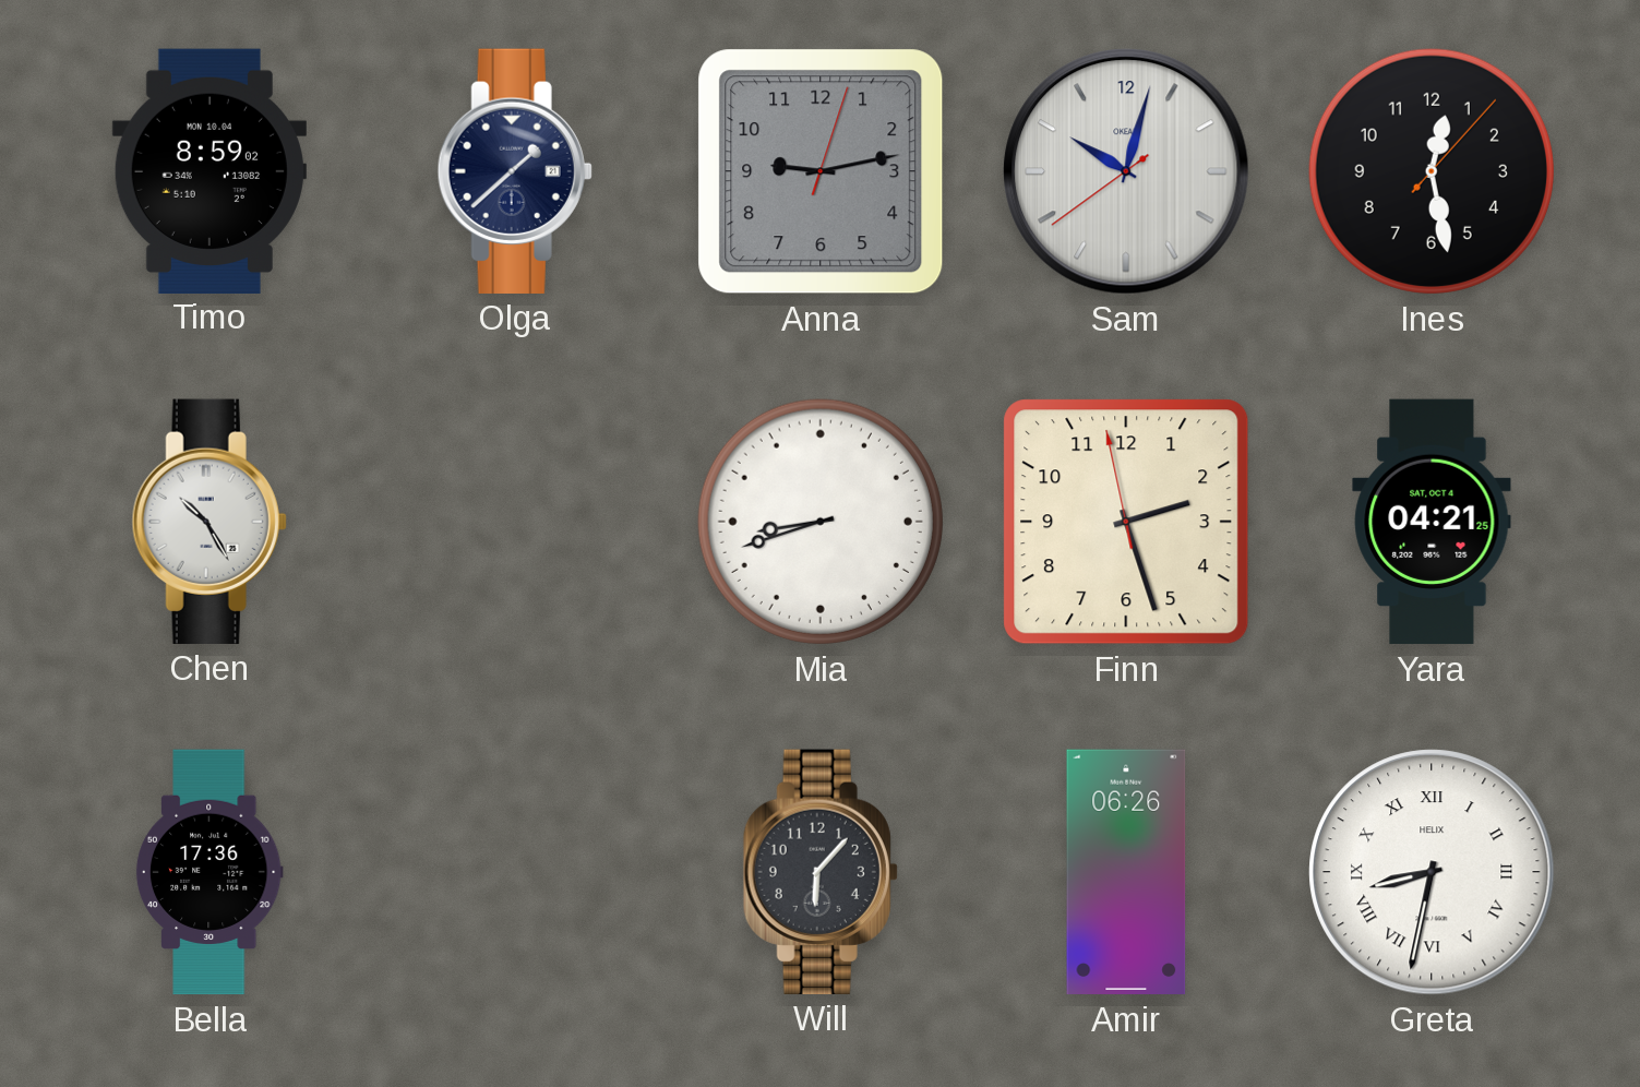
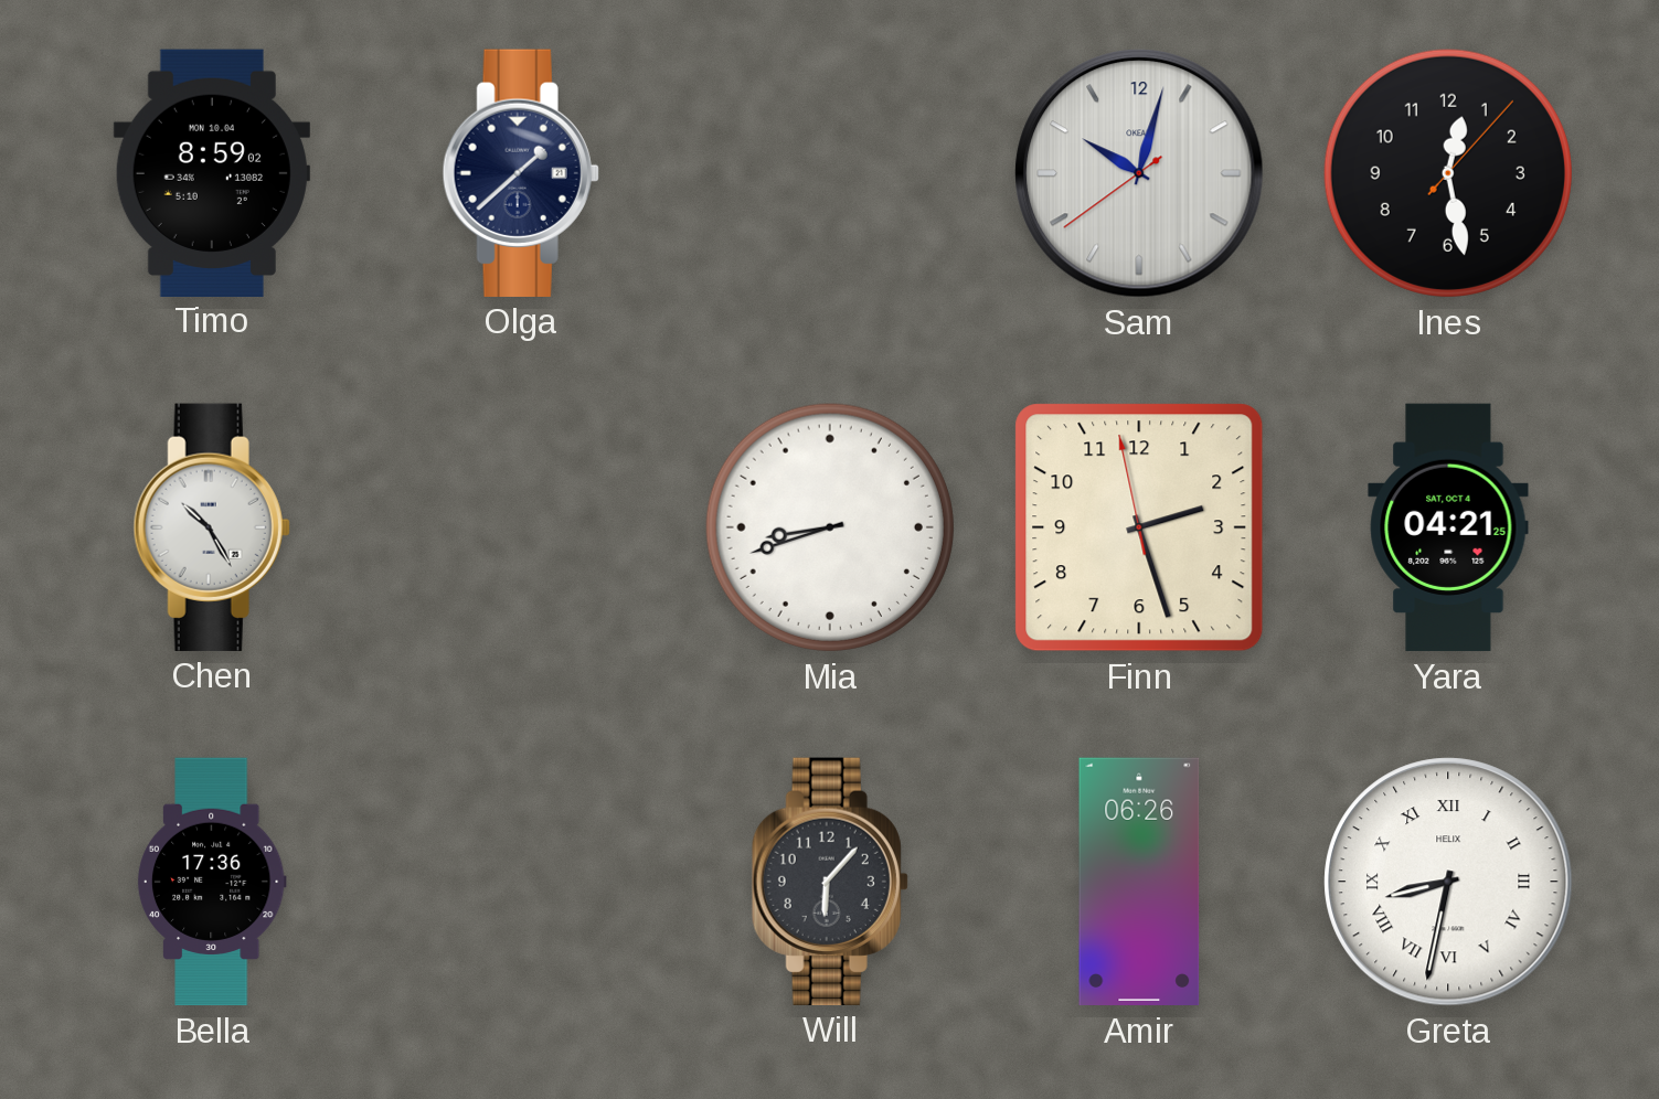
Anna: 9:13 -> none (821, 171)
